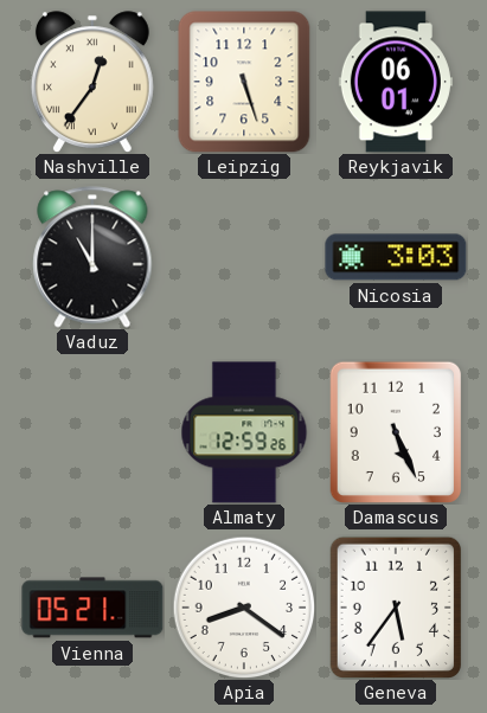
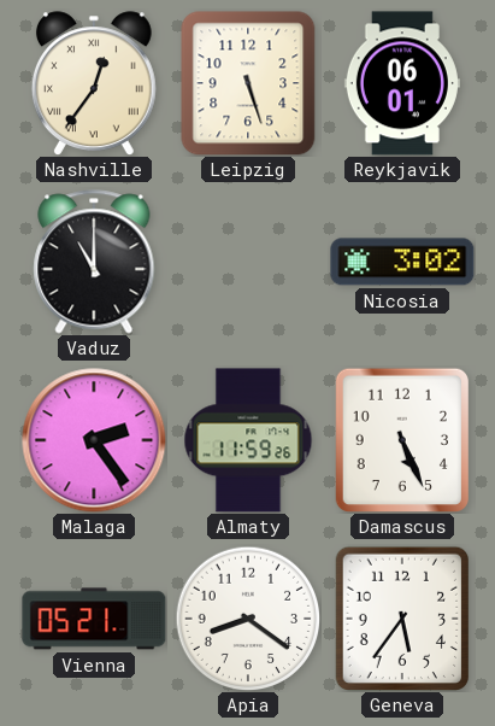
Nicosia: 3:03 -> 3:02 (402, 262)
Malaga: none -> 2:24 (94, 440)
Almaty: 12:59 -> 11:59 (248, 440)
